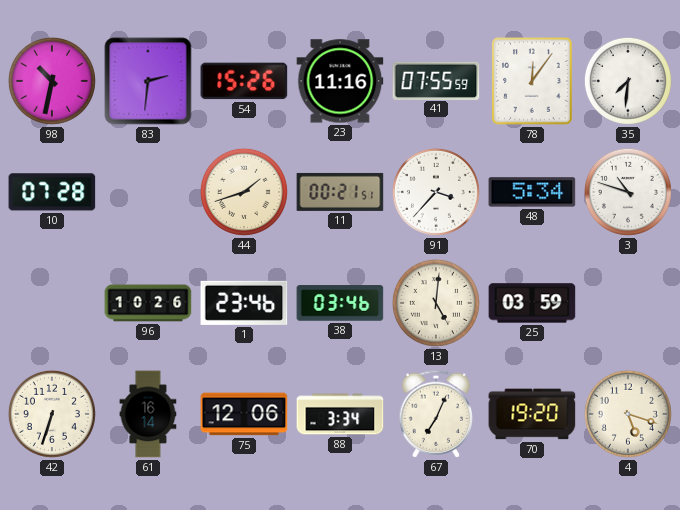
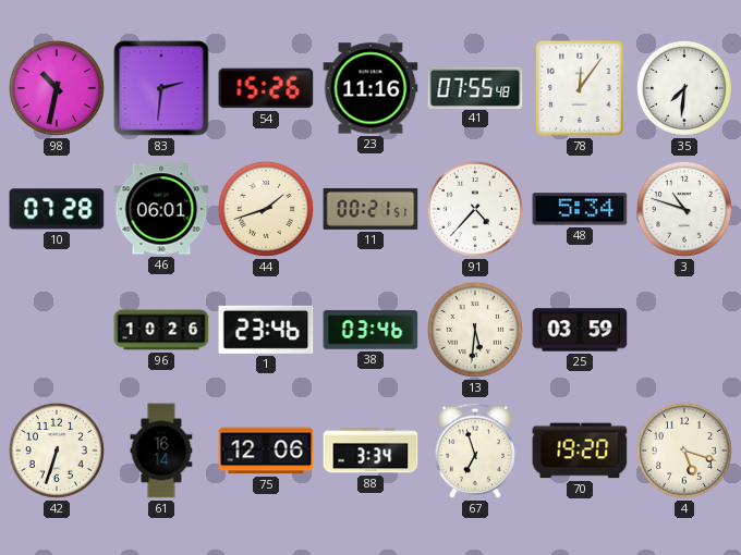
41: 07:55:59 -> 07:55:48 (475, 87)
46: none -> 06:01 (161, 209)
91: 3:37 -> 4:37 (475, 209)
13: 5:01 -> 5:31 (475, 330)
67: 7:04 -> 6:57 (474, 451)
